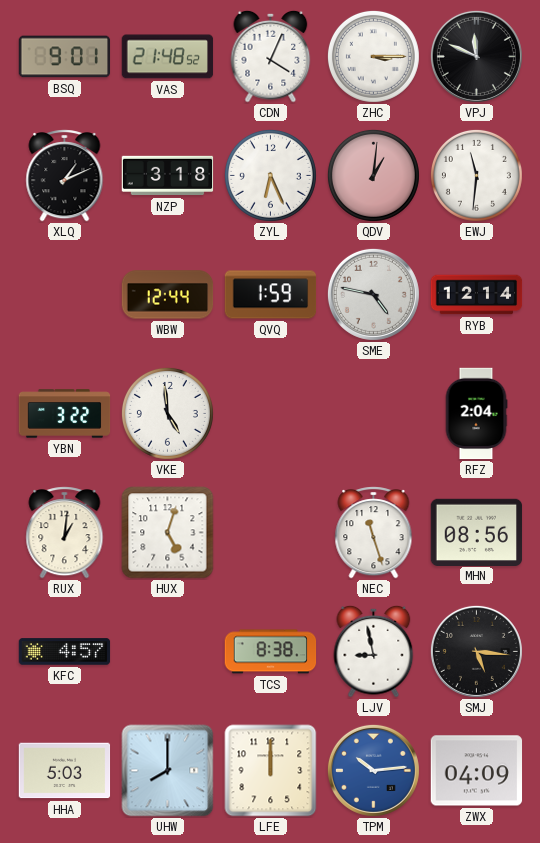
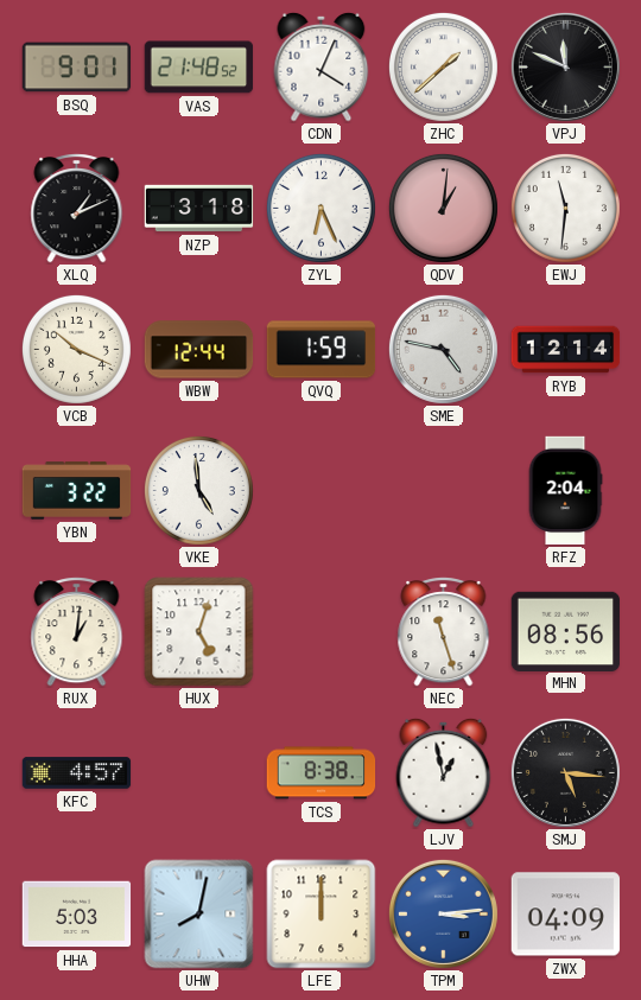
ZHC: 3:15 -> 1:38 (443, 66)
VCB: none -> 10:19 (76, 349)
LJV: 8:58 -> 12:58 (444, 772)
UHW: 8:00 -> 8:02 (199, 915)
TPM: 10:14 -> 3:14 (443, 913)
